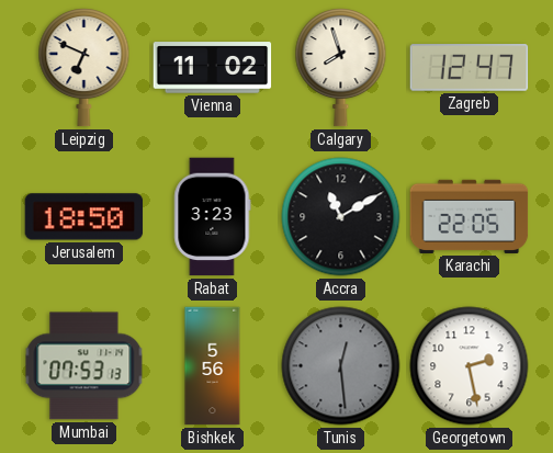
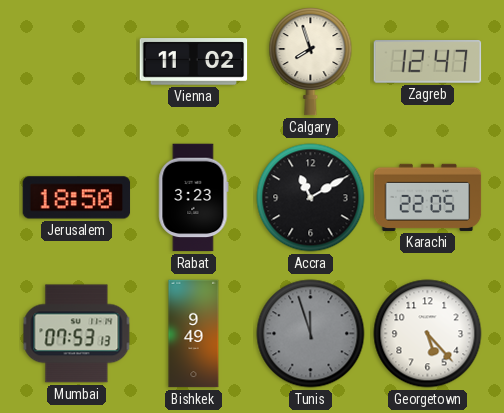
Leipzig: 6:49 -> none (84, 68)
Bishkek: 5:56 -> 9:49 (194, 334)
Tunis: 12:29 -> 11:57 (311, 334)
Georgetown: 2:28 -> 5:23 (428, 334)
